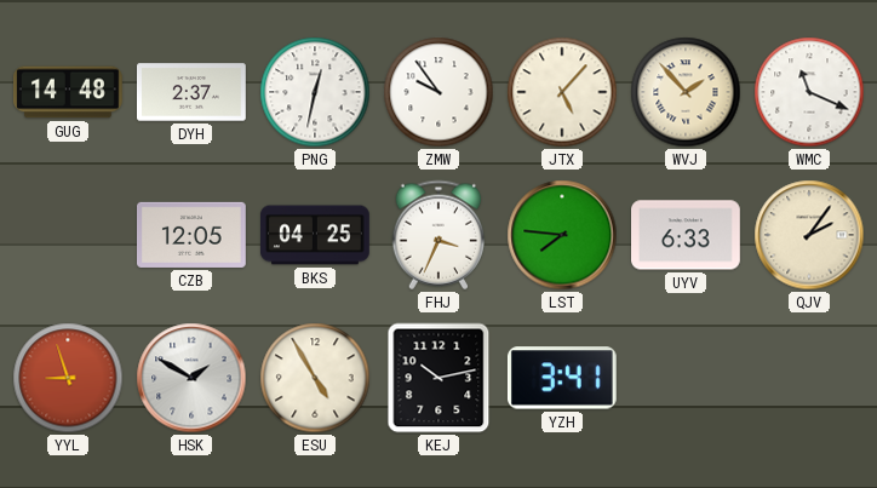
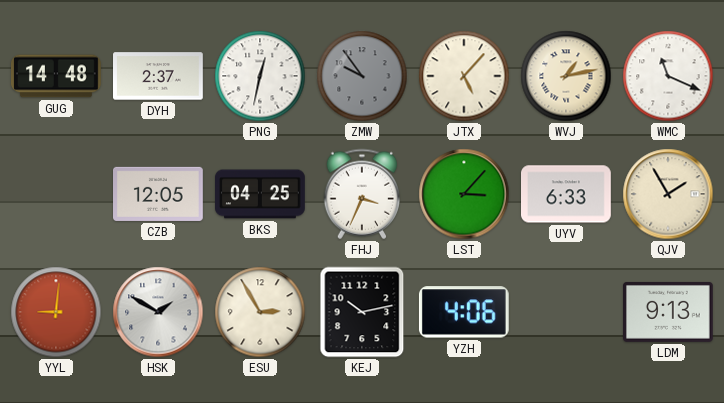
ZMW dial: white -> grey (362, 76)
WVJ: 1:53 -> 1:13 (566, 76)
LST: 7:46 -> 3:07 (464, 194)
QJV: 2:06 -> 1:55 (668, 194)
YYL: 8:57 -> 9:01 (56, 312)
ESU: 4:55 -> 2:55 (260, 312)
YZH: 3:41 -> 4:06 (464, 312)
LDM: none -> 9:13 (669, 312)
